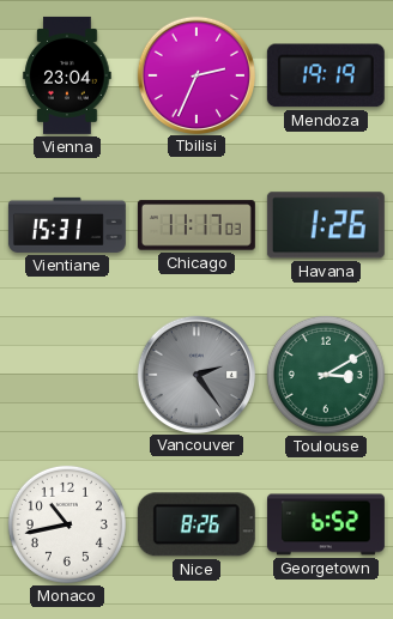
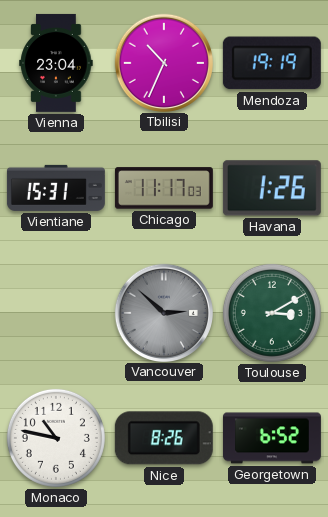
Tbilisi: 2:34 -> 10:34 (163, 62)
Vancouver: 2:24 -> 2:52 (163, 312)
Monaco: 10:43 -> 10:47 (56, 438)
